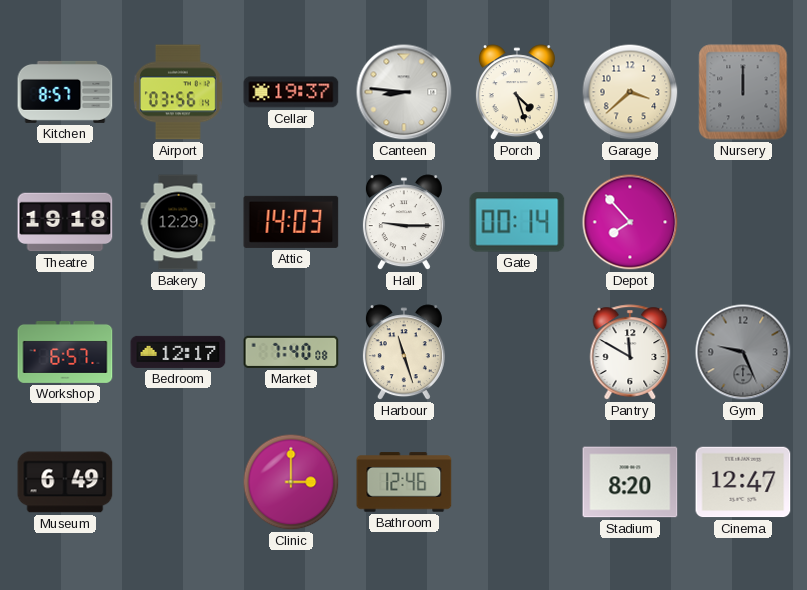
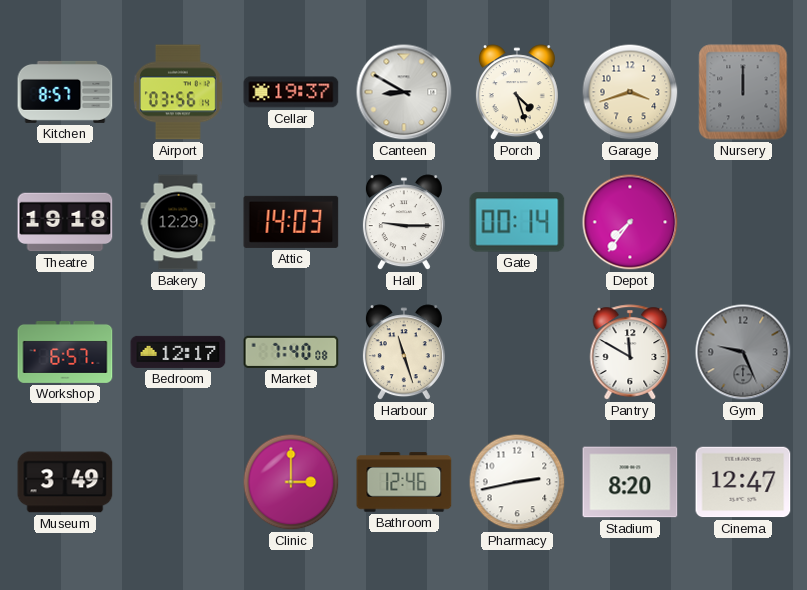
Canteen: 8:46 -> 8:50 (404, 92)
Garage: 3:38 -> 3:42 (630, 92)
Depot: 7:53 -> 7:36 (630, 222)
Museum: 6:49 -> 3:49 (65, 482)
Pharmacy: none -> 2:43 (517, 482)
